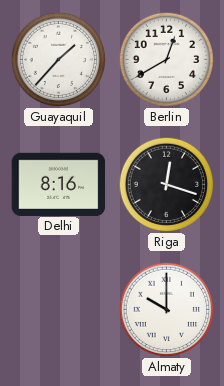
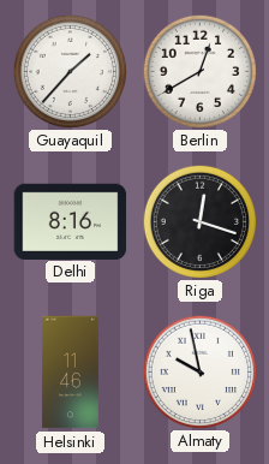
Helsinki: none -> 11:46 (70, 373)
Almaty: 10:00 -> 9:58 (199, 371)
